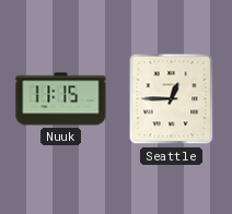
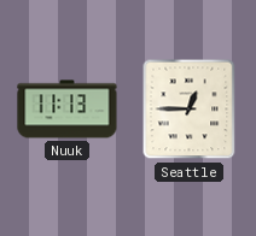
Nuuk: 11:15 -> 11:13 (68, 110)
